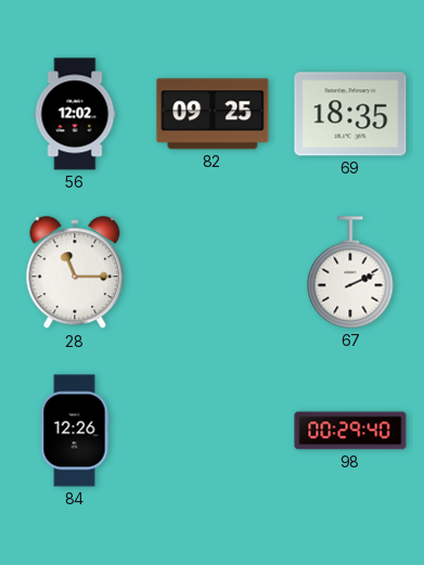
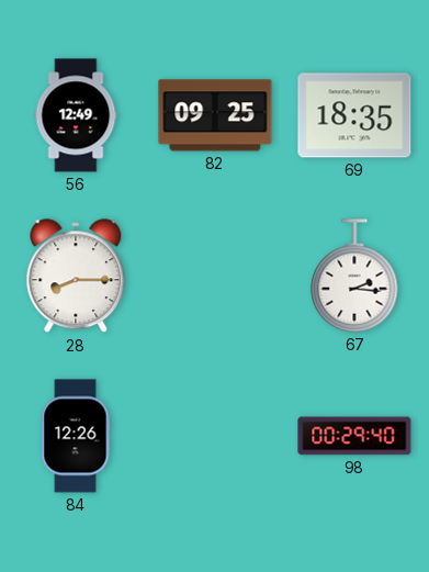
56: 12:02 -> 12:49 (76, 115)
28: 11:15 -> 8:15 (76, 277)
67: 2:11 -> 2:16 (354, 276)
